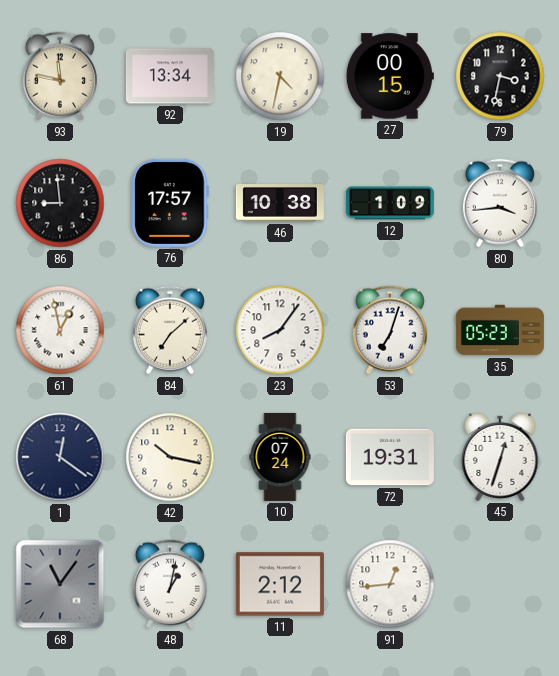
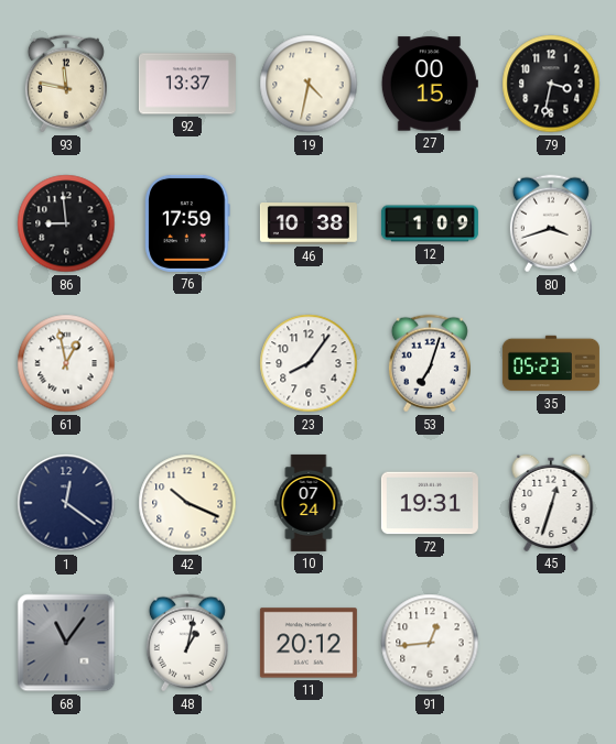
92: 13:34 -> 13:37 (187, 84)
76: 17:57 -> 17:59 (187, 223)
80: 3:44 -> 3:42 (551, 223)
84: 7:08 -> none (170, 330)
42: 10:17 -> 10:19 (187, 503)
11: 2:12 -> 20:12 (309, 643)
